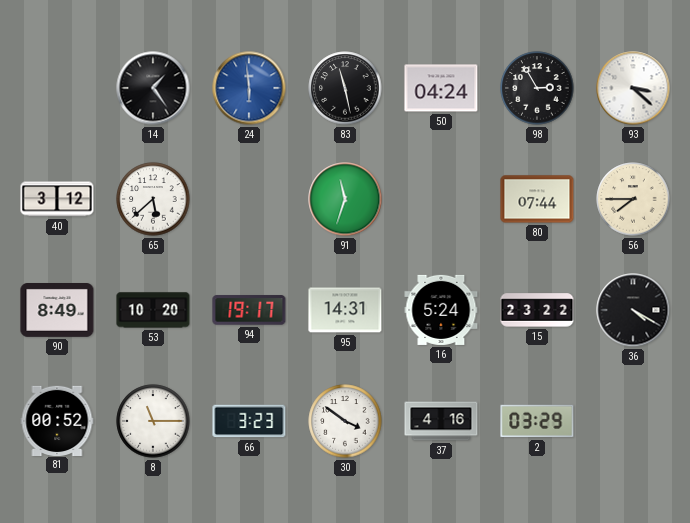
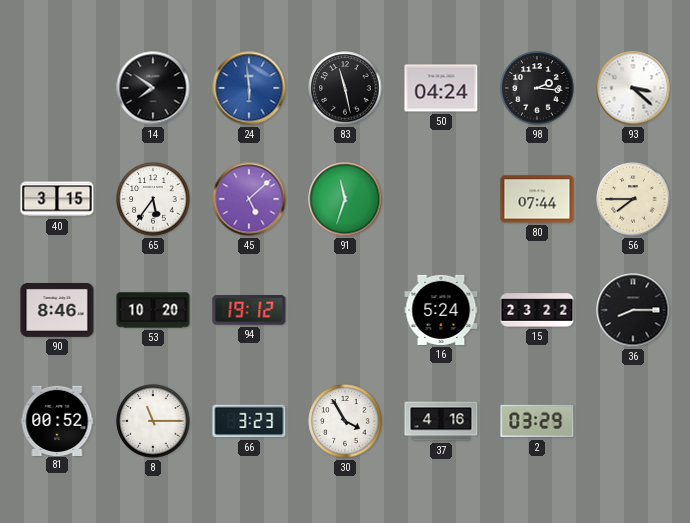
14: 1:24 -> 7:51 (153, 88)
98: 2:55 -> 2:16 (537, 88)
40: 3:12 -> 3:15 (57, 199)
65: 5:38 -> 5:36 (153, 199)
45: none -> 5:08 (249, 199)
90: 8:49 -> 8:46 (57, 311)
94: 19:17 -> 19:12 (249, 310)
95: 14:31 -> none (345, 310)
36: 4:20 -> 8:15 (633, 310)
30: 3:51 -> 3:55 (345, 421)
